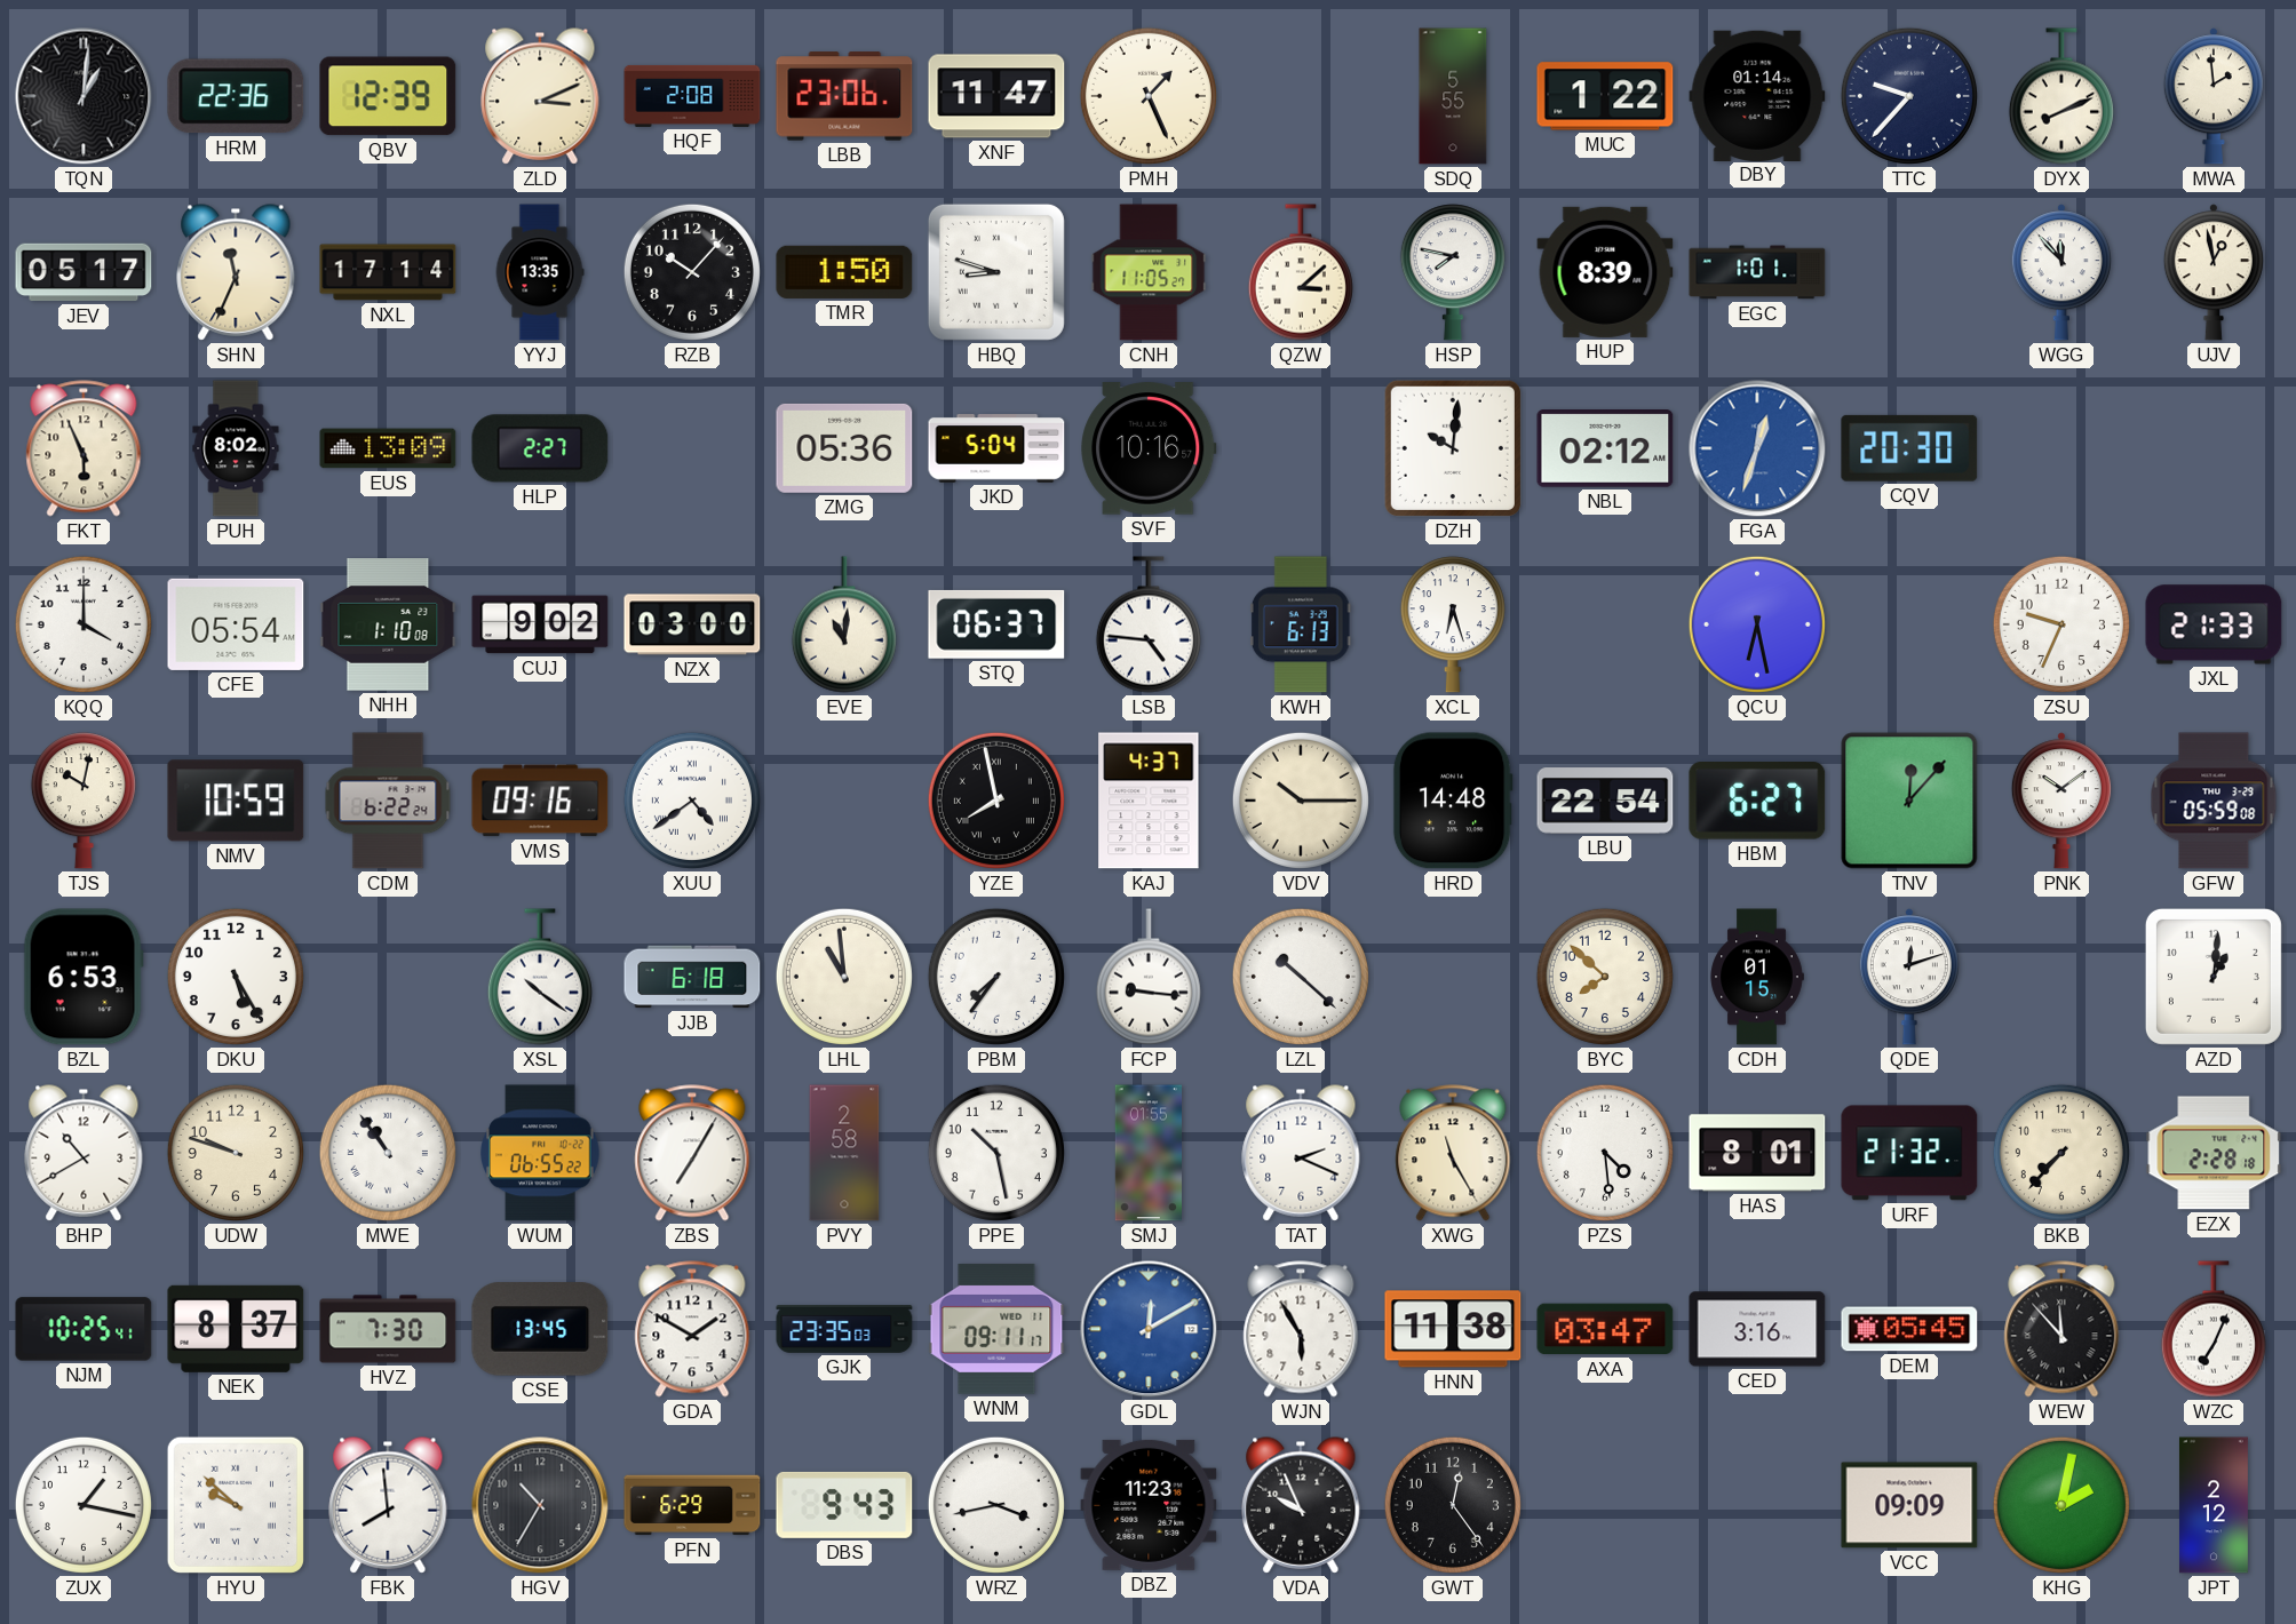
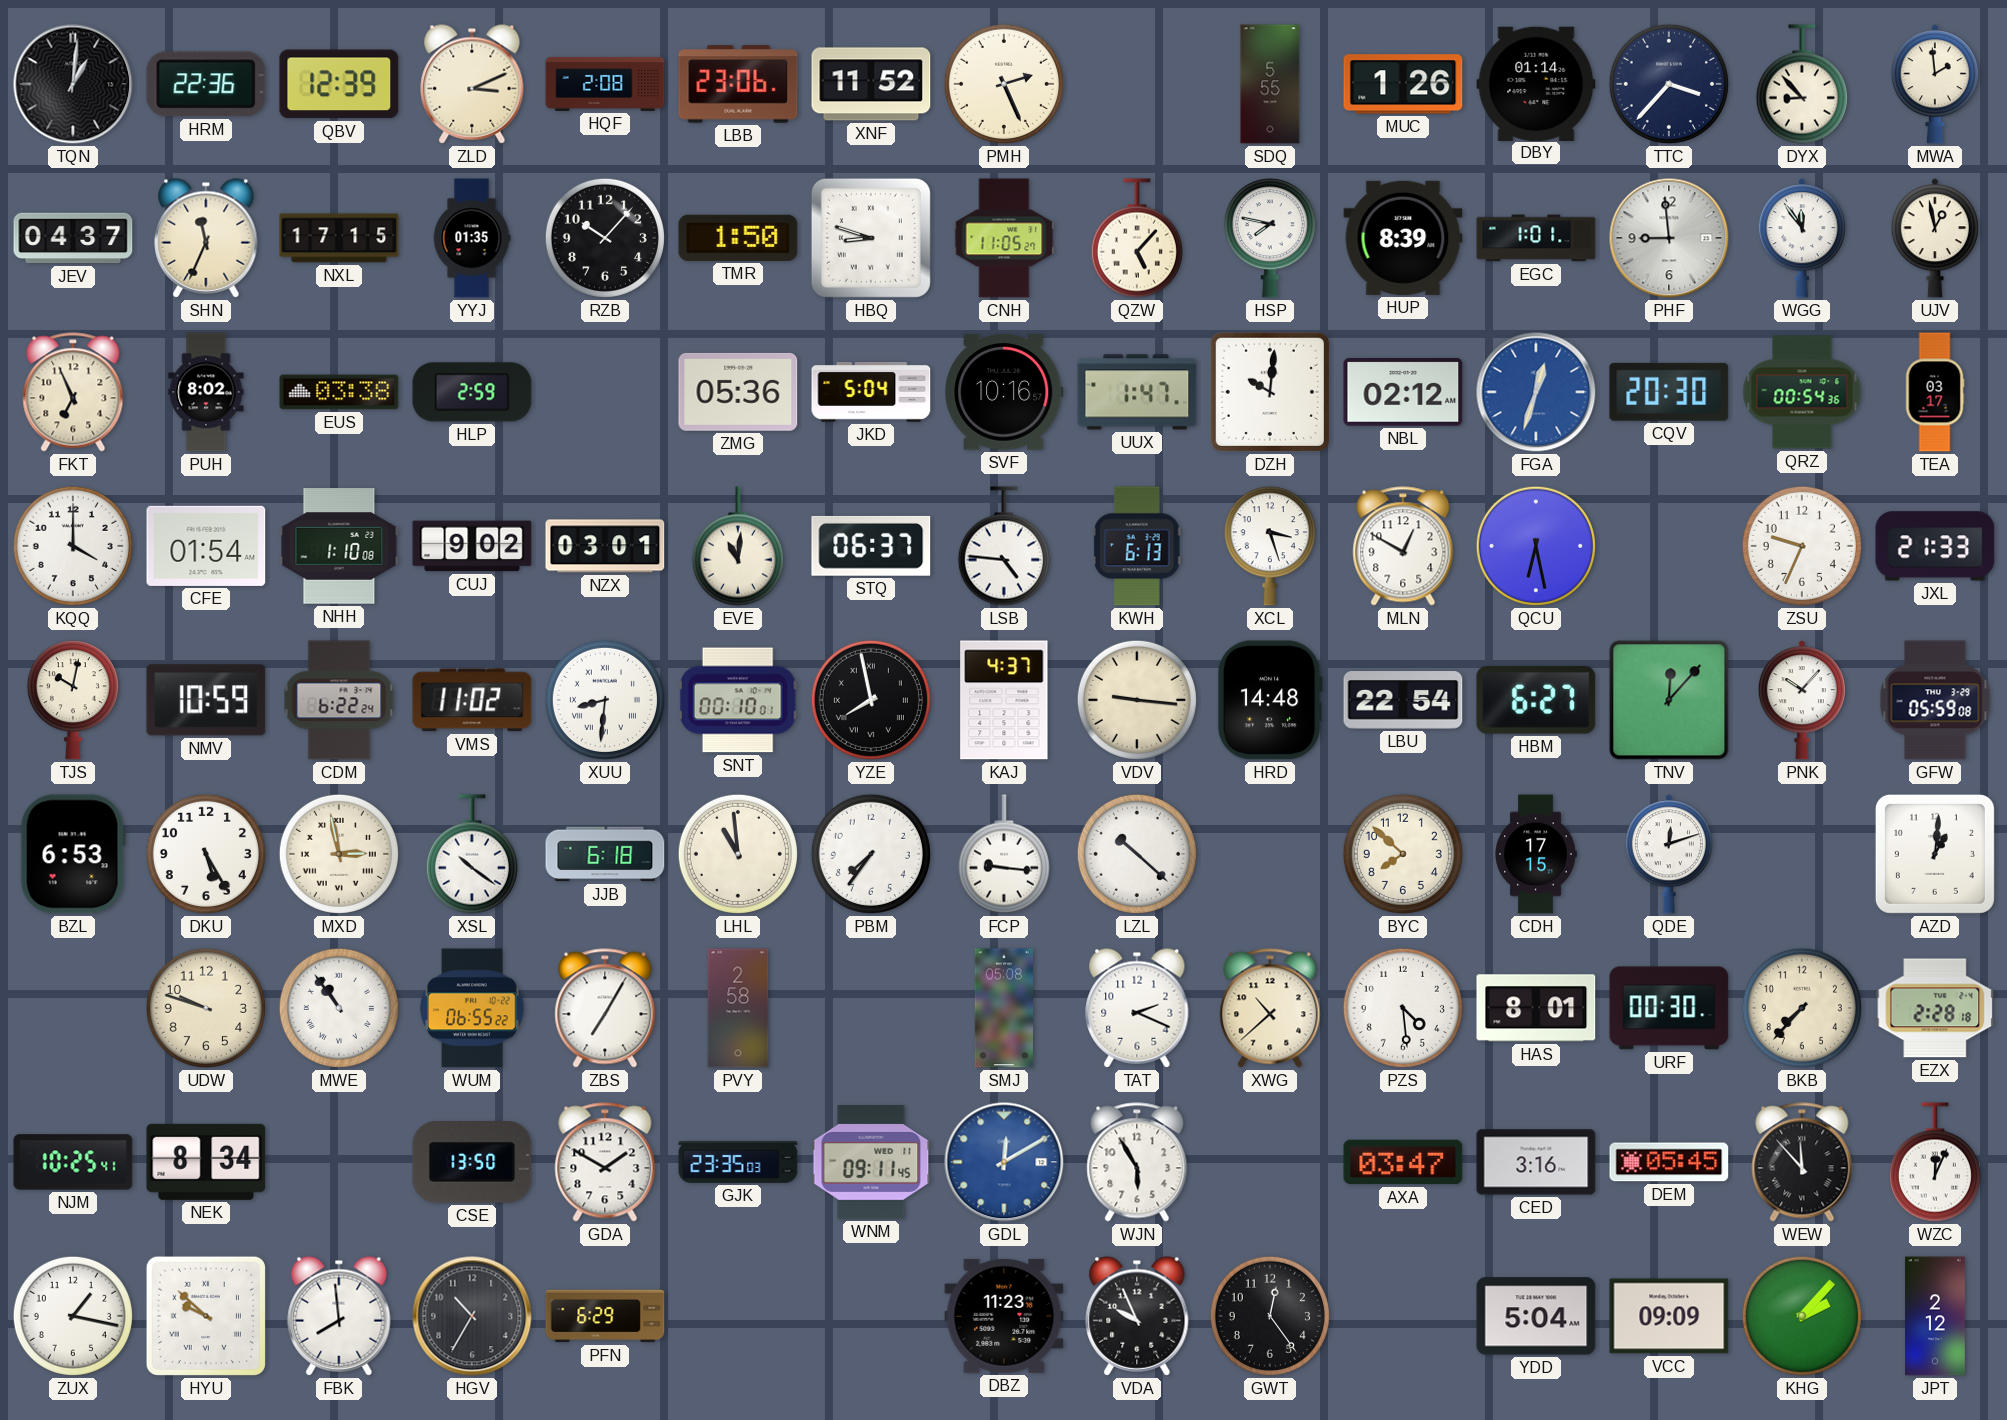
XNF: 11:47 -> 11:52 (871, 84)
PMH: 1:26 -> 2:26 (1004, 84)
MUC: 1:22 -> 1:26 (1403, 84)
TTC: 9:37 -> 3:37 (1669, 84)
DYX: 8:11 -> 8:53 (1802, 84)
JEV: 05:17 -> 04:37 (73, 238)
NXL: 17:14 -> 17:15 (339, 238)
YYJ: 13:35 -> 01:35 (472, 238)
QZW: 3:08 -> 5:07 (1137, 238)
PHF: none -> 8:59 (1669, 238)
WGG: 11:53 -> 11:54 (1802, 238)
FKT: 5:56 -> 6:56 (73, 392)
EUS: 13:09 -> 03:38 (339, 392)
HLP: 2:27 -> 2:59 (472, 392)
UUX: none -> 1:47 (1137, 392)
QRZ: none -> 00:54 (1802, 392)
TEA: none -> 03:17 (1935, 392)
CFE: 05:54 -> 01:54 (206, 546)
NZX: 03:00 -> 03:01 (605, 546)
XCL: 6:27 -> 3:27 (1270, 546)
MLN: none -> 12:50 (1403, 546)
VMS: 09:16 -> 11:02 (472, 700)
XUU: 4:39 -> 8:31 (605, 700)
SNT: none -> 00:10 (738, 700)
VDV: 10:15 -> 9:16 (1137, 700)
PNK: 10:09 -> 10:07 (1802, 700)
MXD: none -> 2:58 (339, 854)
CDH: 01:15 -> 17:15 (1536, 854)
BHP: 10:40 -> none (84, 1153)
PPE: 10:28 -> none (996, 1153)
SMJ: 01:55 -> 05:08 (1003, 1008)
XWG: 11:25 -> 10:38 (1270, 1008)
URF: 21:32 -> 00:30 (1669, 1008)
NEK: 8:37 -> 8:34 (206, 1162)
HVZ: 7:30 -> none (388, 1329)
CSE: 13:45 -> 13:50 (472, 1163)
WNM: 09:11:17 -> 09:11:45 (871, 1162)
HNN: 11:38 -> none (1453, 1329)
WZC: 7:04 -> 12:04 (1935, 1162)
DBS: 9:43 -> none (844, 1505)
WRZ: 3:43 -> none (996, 1505)
YDD: none -> 5:04 (1536, 1316)
KHG: 2:02 -> 2:07 (1802, 1316)
